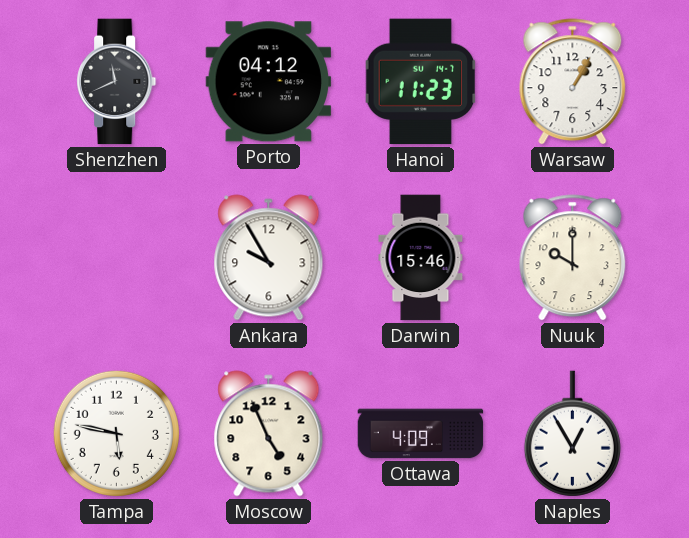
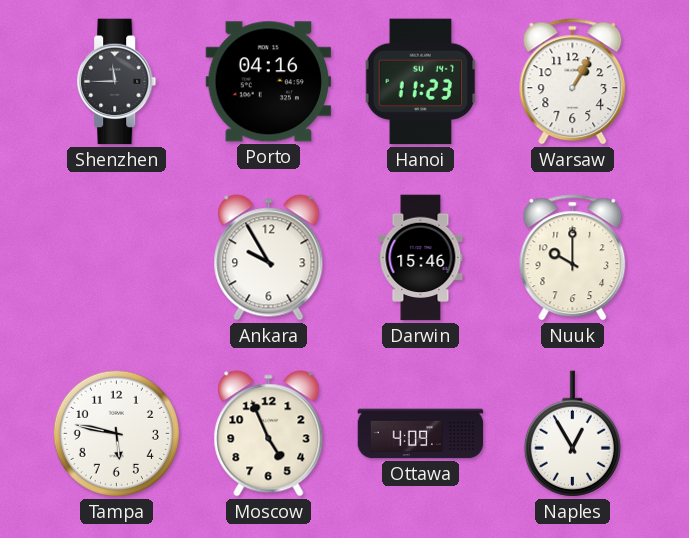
Shenzhen: 11:41 -> 11:45 (117, 82)
Porto: 04:12 -> 04:16 (269, 82)
